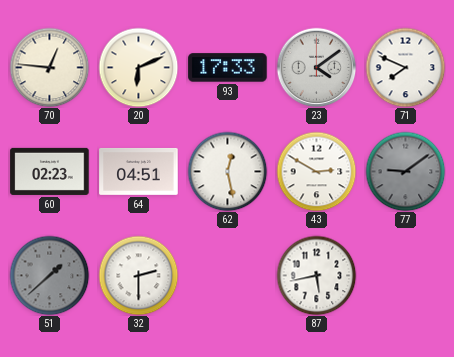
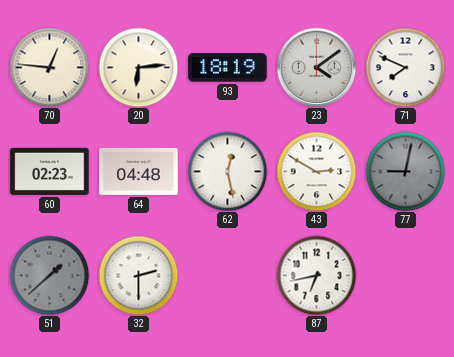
20: 6:11 -> 6:14 (138, 67)
93: 17:33 -> 18:19 (228, 68)
64: 04:51 -> 04:48 (139, 171)
77: 9:09 -> 9:02 (405, 171)
87: 5:43 -> 6:43 (316, 275)
